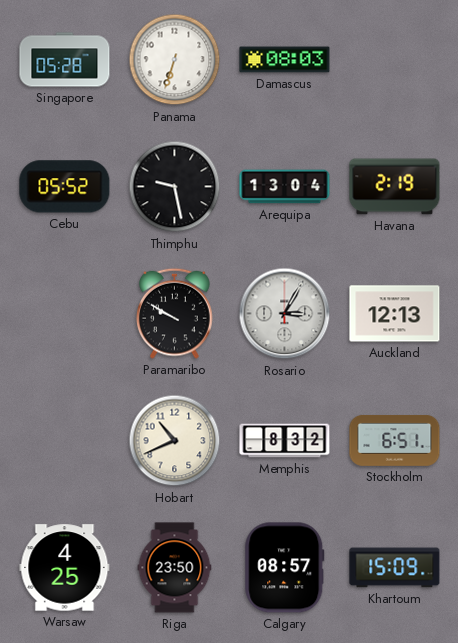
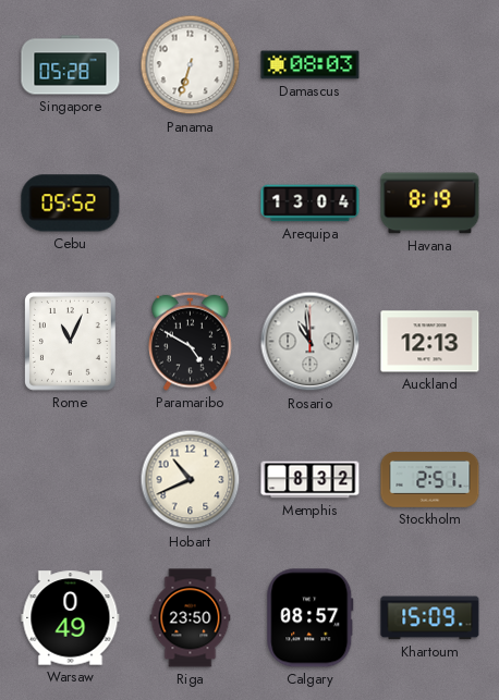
Thimphu: 9:28 -> none (175, 187)
Havana: 2:19 -> 8:19 (430, 204)
Rome: none -> 11:04 (70, 341)
Paramaribo: 9:50 -> 4:50 (191, 341)
Rosario: 3:05 -> 10:59 (311, 342)
Stockholm: 6:51 -> 2:51 (430, 479)
Warsaw: 4:25 -> 0:49 (71, 618)
